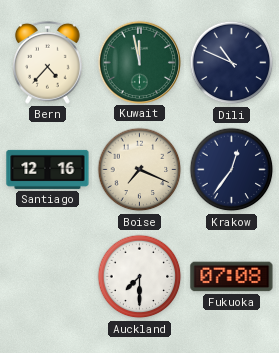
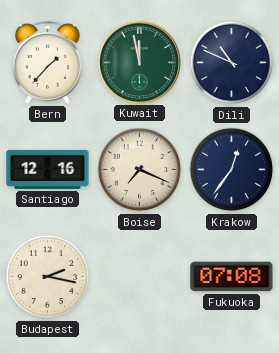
Bern: 4:37 -> 1:37 (48, 62)
Budapest: none -> 2:17 (48, 277)
Auckland: 7:30 -> none (140, 277)
